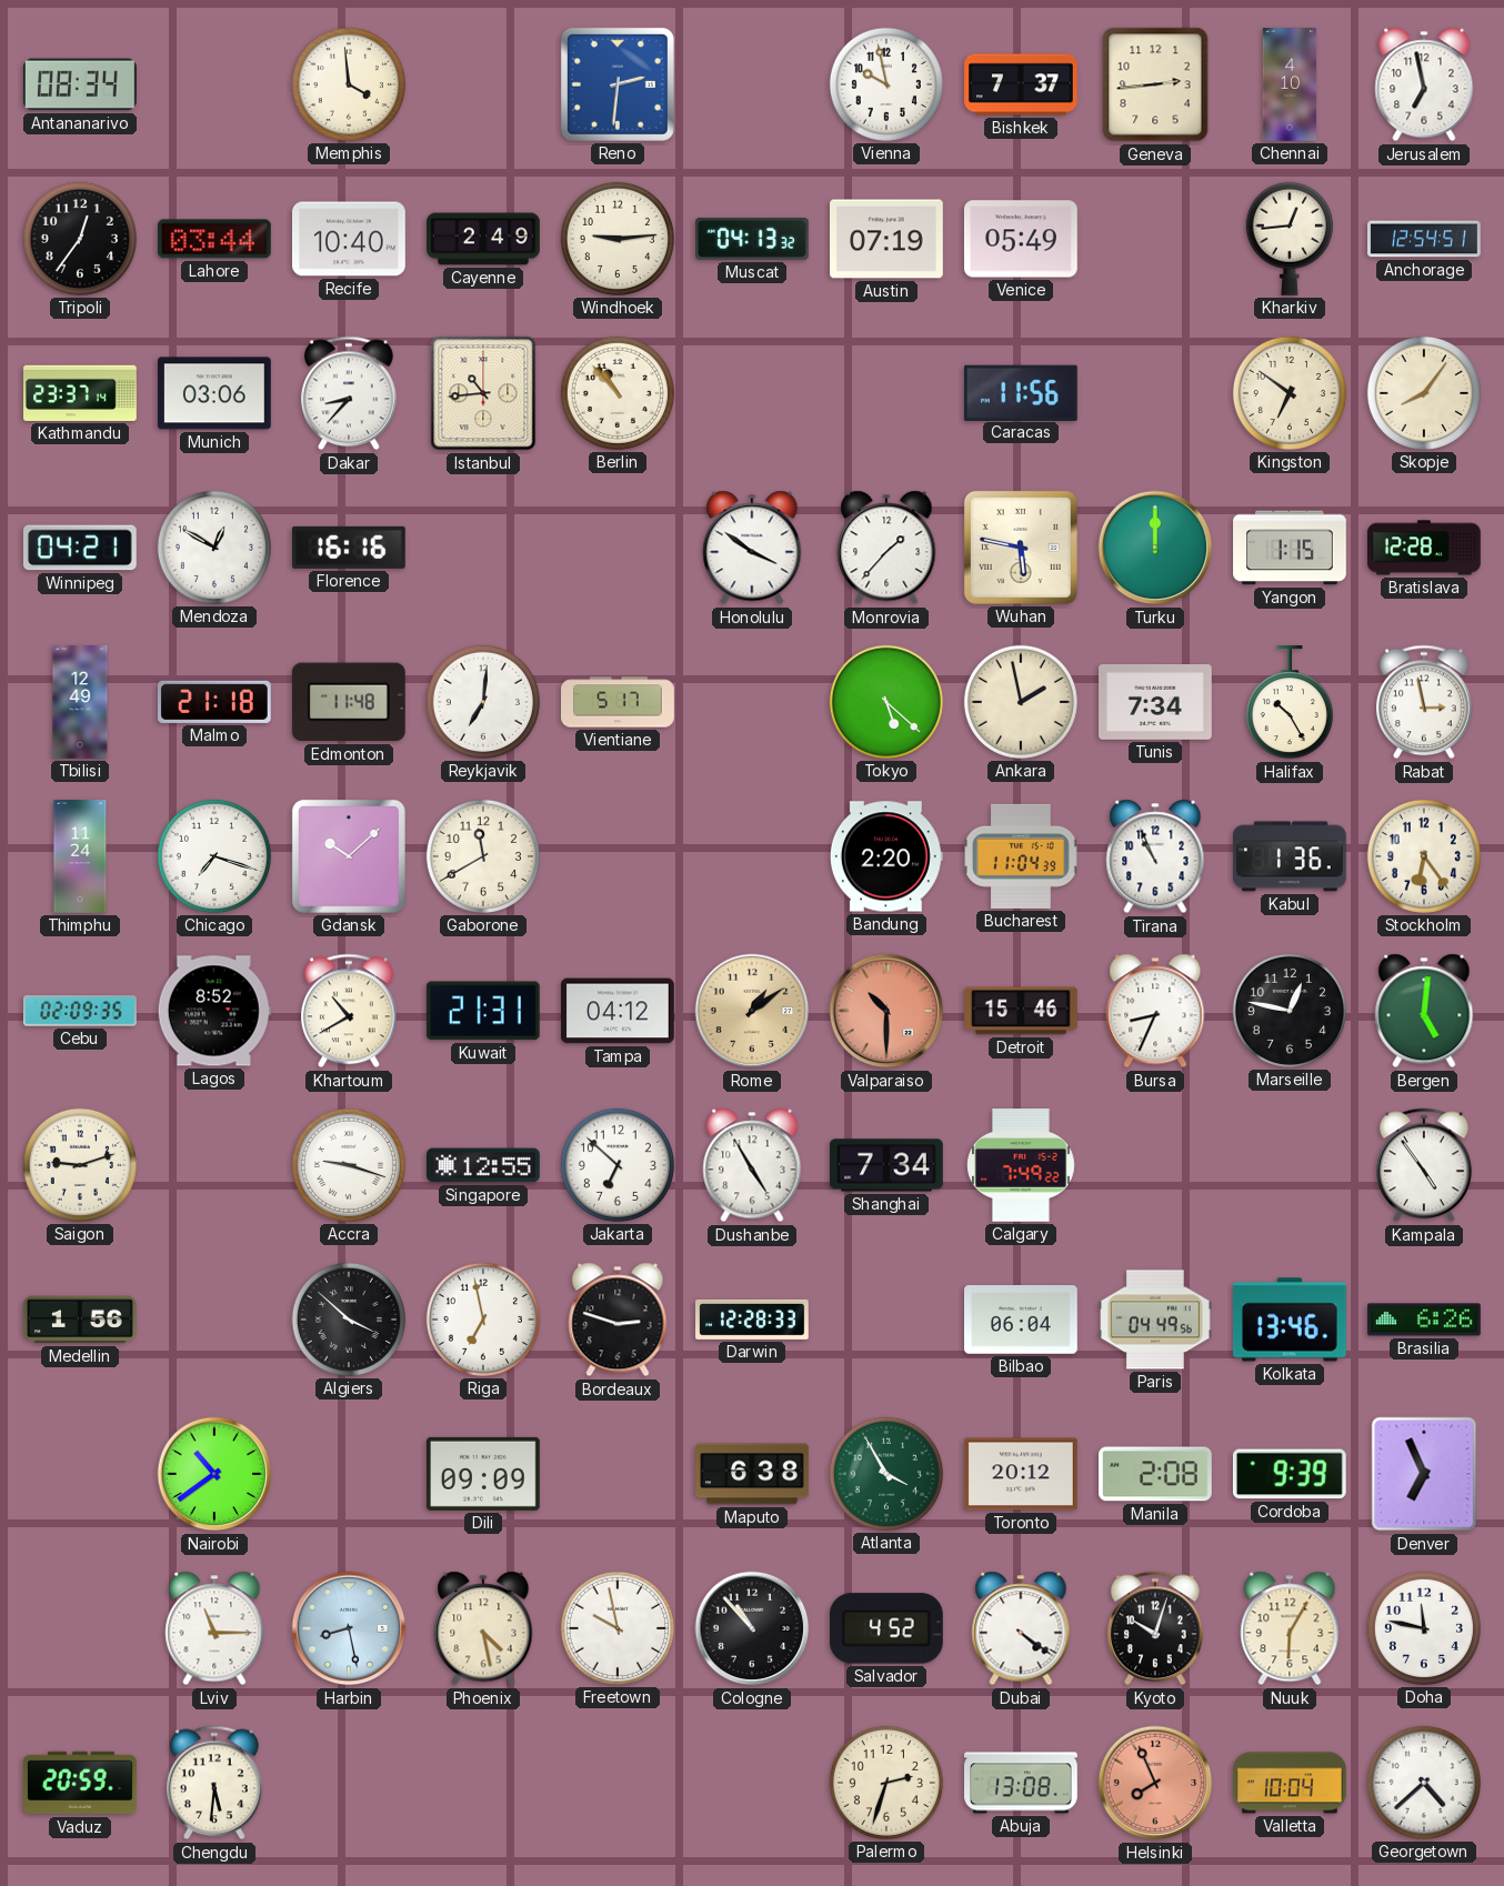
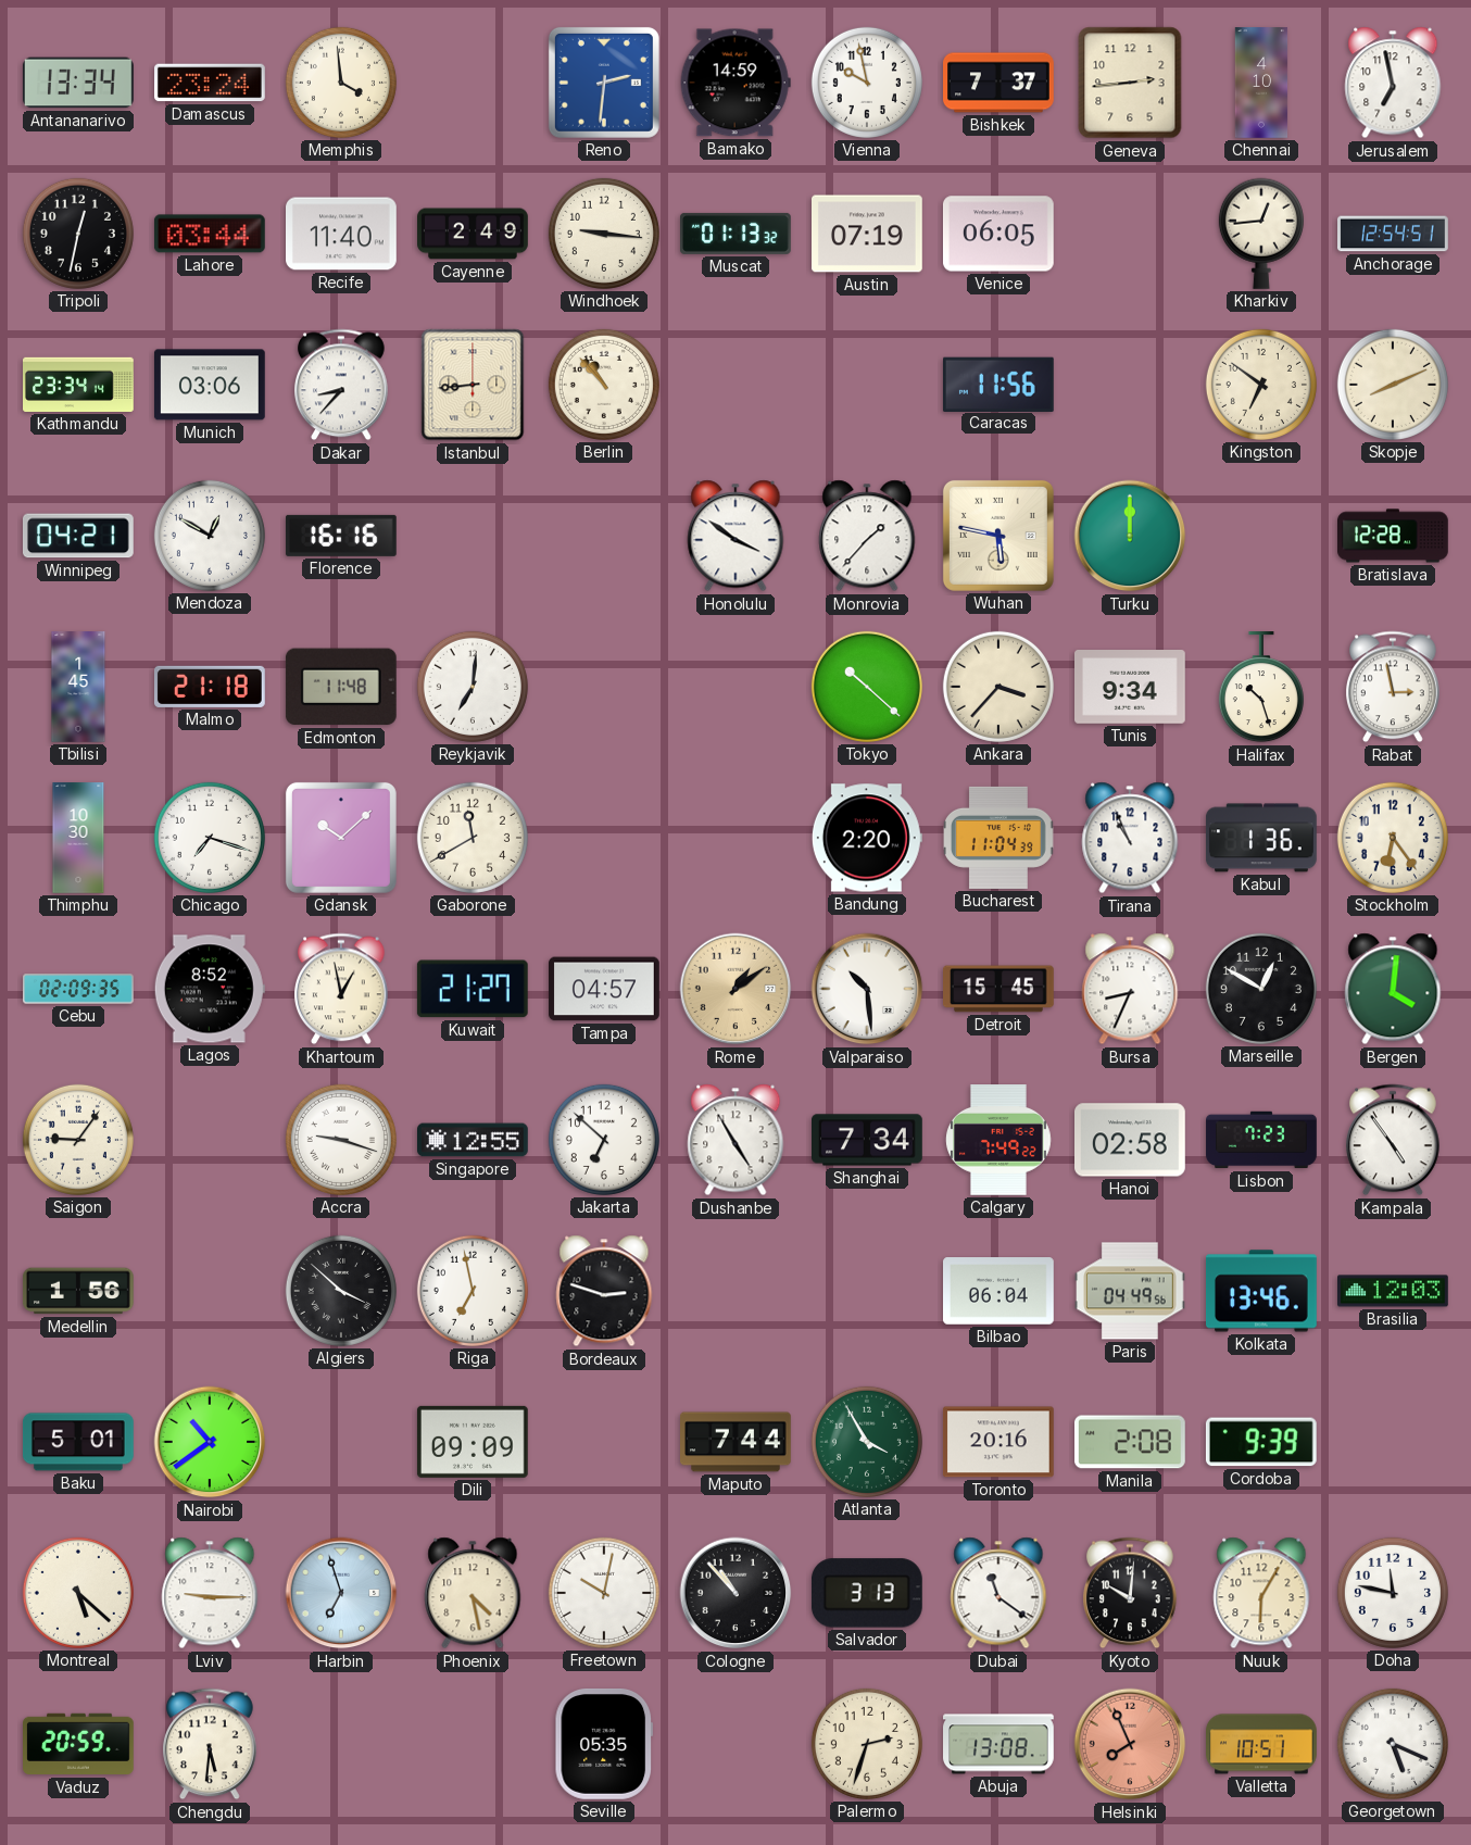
Antananarivo: 08:34 -> 13:34 (78, 83)
Damascus: none -> 23:24 (211, 83)
Bamako: none -> 14:59 (735, 83)
Tripoli: 12:36 -> 12:32 (78, 234)
Recife: 10:40 -> 11:40 (342, 234)
Windhoek: 9:14 -> 9:16 (604, 234)
Muscat: 04:13 -> 01:13 (737, 234)
Venice: 05:49 -> 06:05 (998, 234)
Kathmandu: 23:37 -> 23:34 (79, 385)
Istanbul: 10:44 -> 8:44 (473, 385)
Skopje: 8:06 -> 8:11 (1393, 385)
Yangon: 1:15 -> none (1290, 548)
Tbilisi: 12:49 -> 1:45 (78, 687)
Vientiane: 5:17 -> none (618, 702)
Tokyo: 5:22 -> 10:22 (867, 687)
Ankara: 1:58 -> 3:37 (998, 687)
Tunis: 7:34 -> 9:34 (1131, 688)
Halifax: 10:25 -> 10:27 (1261, 688)
Thimphu: 11:24 -> 10:30 (78, 838)
Khartoum: 10:40 -> 12:58 (342, 989)
Kuwait: 21:31 -> 21:27 (473, 989)
Tampa: 04:12 -> 04:57 (605, 989)
Valparaiso: 10:30 -> 10:29 (867, 989)
Valparaiso dial: salmon -> white (867, 989)
Detroit: 15:46 -> 15:45 (999, 989)
Marseille: 12:47 -> 12:50 (1261, 989)
Bergen: 5:01 -> 4:01 (1393, 989)
Saigon: 9:12 -> 9:06 (78, 1140)
Hanoi: none -> 02:58 (1131, 1140)
Lisbon: none -> 7:23 (1261, 1140)
Darwin: 12:28 -> none (753, 1320)
Brasilia: 6:26 -> 12:03 (1394, 1291)
Baku: none -> 5:01 (79, 1442)
Maputo: 6:38 -> 7:44 (735, 1442)
Toronto: 20:12 -> 20:16 (998, 1442)
Denver: 6:56 -> none (1424, 1474)
Montreal: none -> 5:22 (78, 1593)
Lviv: 11:15 -> 9:15 (210, 1593)
Harbin: 8:28 -> 6:57 (341, 1593)
Freetown: 9:58 -> 10:02 (604, 1593)
Salvador: 4:52 -> 3:13 (867, 1593)
Dubai: 4:21 -> 11:21 (998, 1593)
Kyoto: 10:03 -> 10:01 (1131, 1593)
Seville: none -> 05:35 (603, 1744)
Valletta: 10:04 -> 10:51 (1262, 1744)
Georgetown: 4:38 -> 5:19 (1393, 1744)
